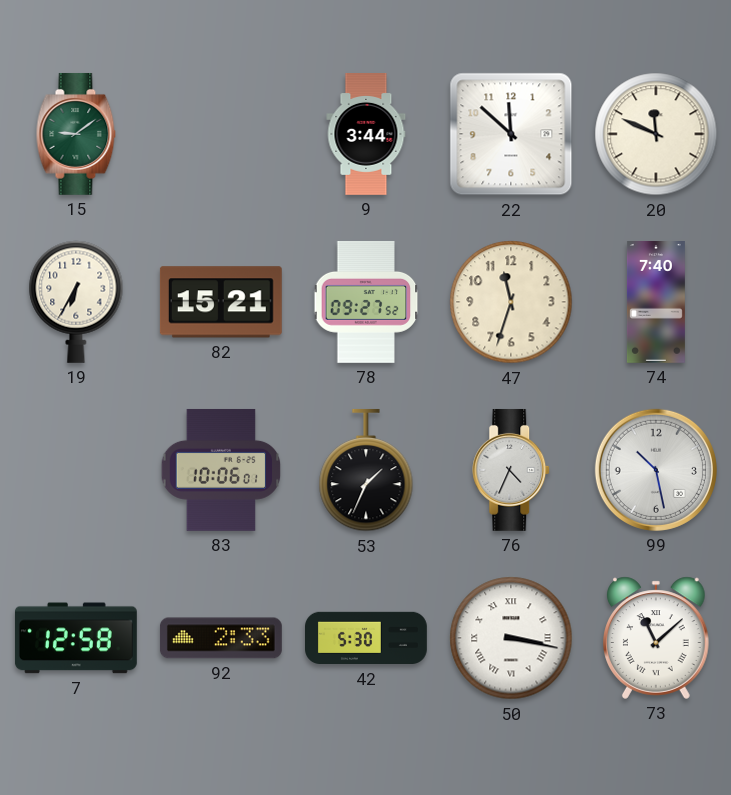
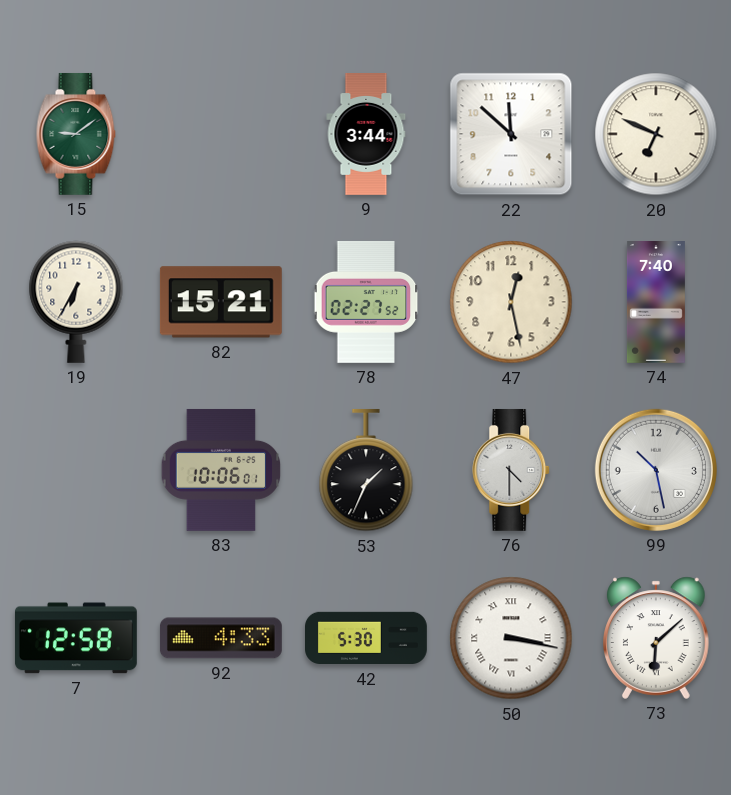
20: 11:49 -> 6:49 (656, 134)
78: 09:27 -> 02:27 (366, 302)
47: 11:33 -> 12:28 (511, 302)
76: 4:34 -> 4:30 (512, 470)
92: 2:33 -> 4:33 (221, 638)
73: 11:08 -> 6:08 (657, 638)
